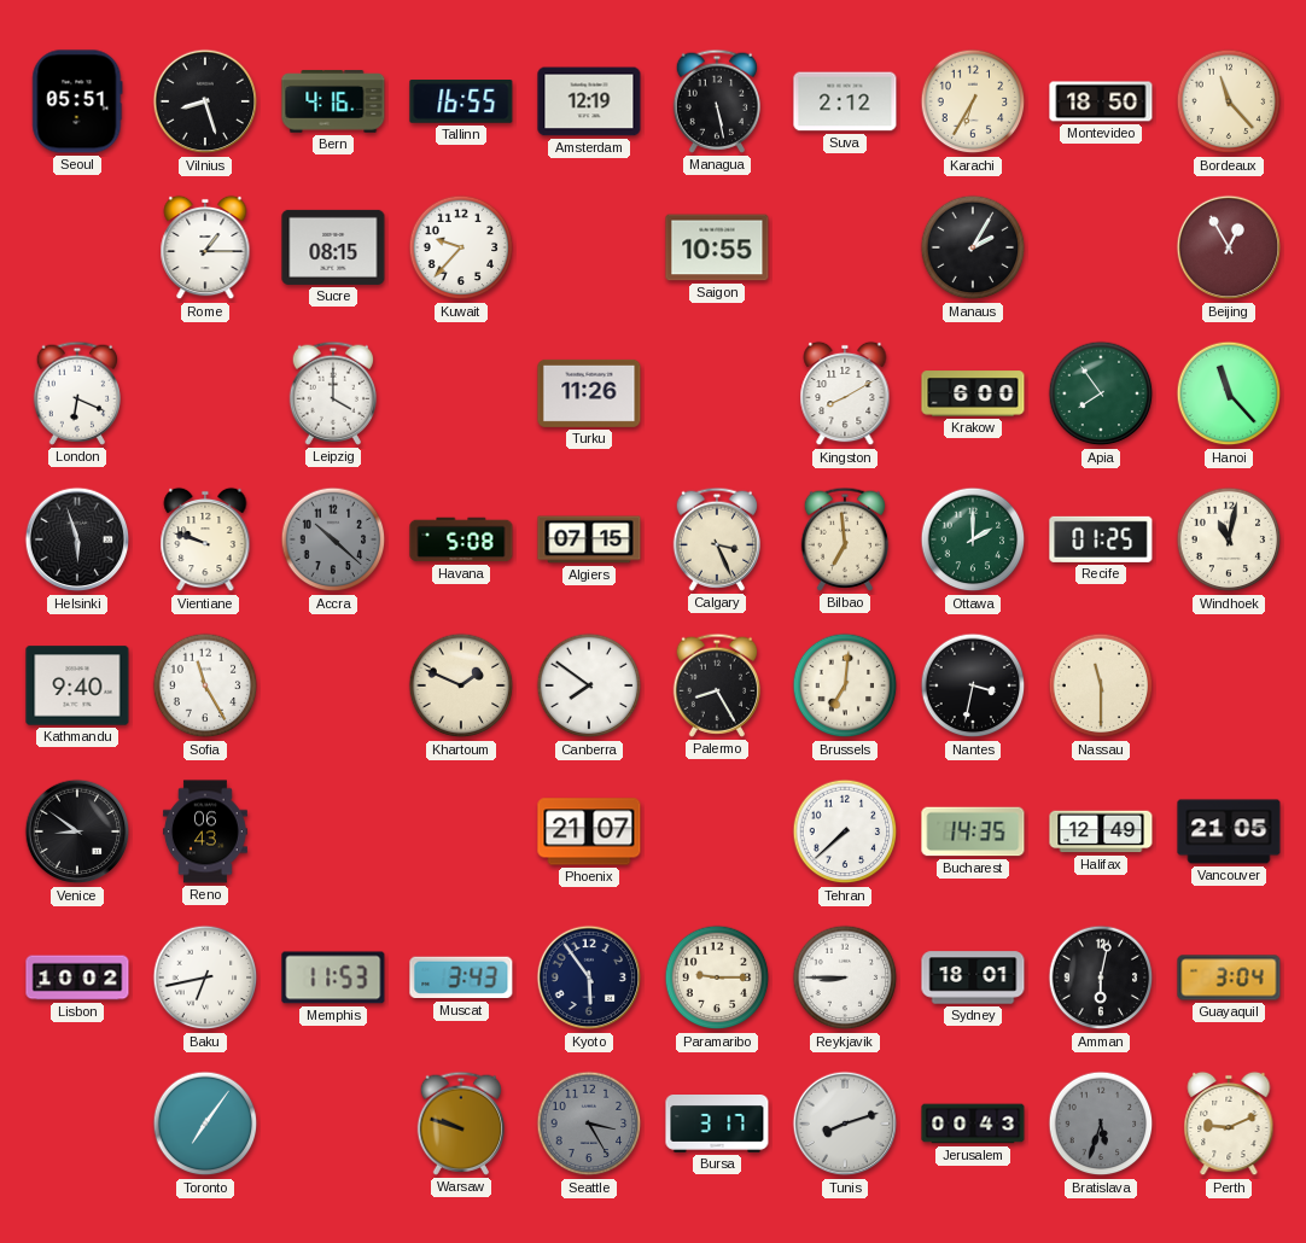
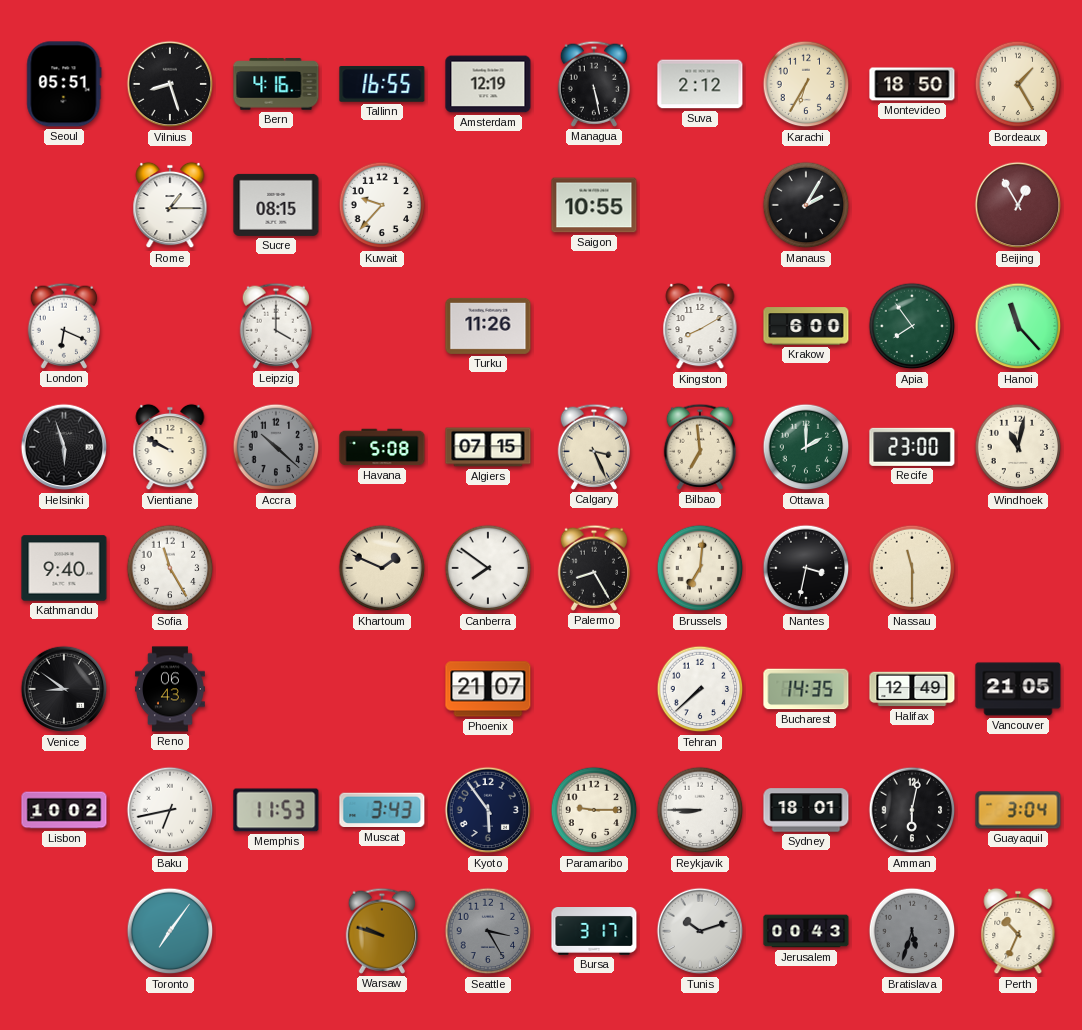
Bordeaux: 11:23 -> 1:25 (1018, 84)
Vientiane: 9:48 -> 9:50 (170, 447)
Recife: 01:25 -> 23:00 (912, 447)
Tunis: 8:12 -> 10:12 (700, 931)
Perth: 9:11 -> 10:34 (1018, 931)
